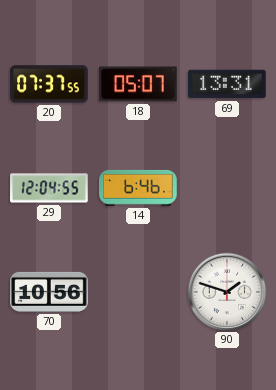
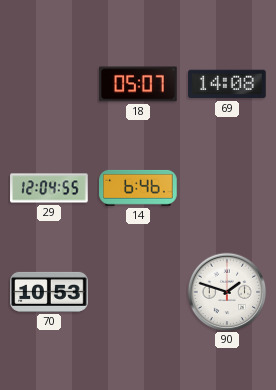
20: 07:37 -> none (49, 84)
69: 13:31 -> 14:08 (227, 84)
70: 10:56 -> 10:53 (49, 292)
